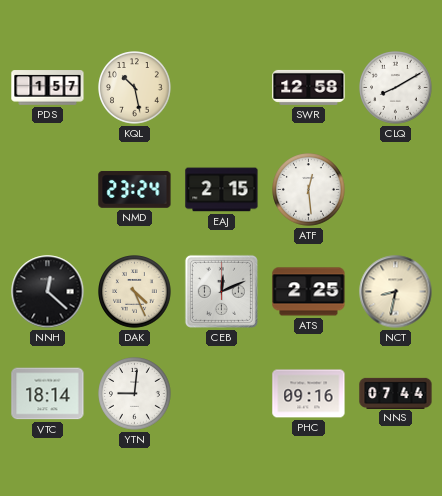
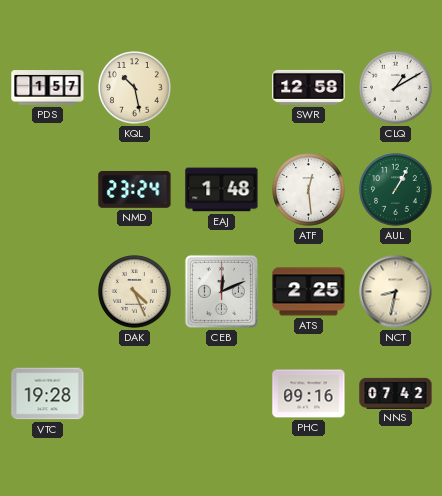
CLQ: 8:10 -> 1:10 (396, 88)
EAJ: 2:15 -> 1:48 (222, 190)
AUL: none -> 1:05 (396, 190)
NNH: 12:22 -> none (48, 292)
VTC: 18:14 -> 19:28 (48, 394)
YTN: 9:01 -> none (135, 394)
NNS: 07:44 -> 07:42 (396, 393)
